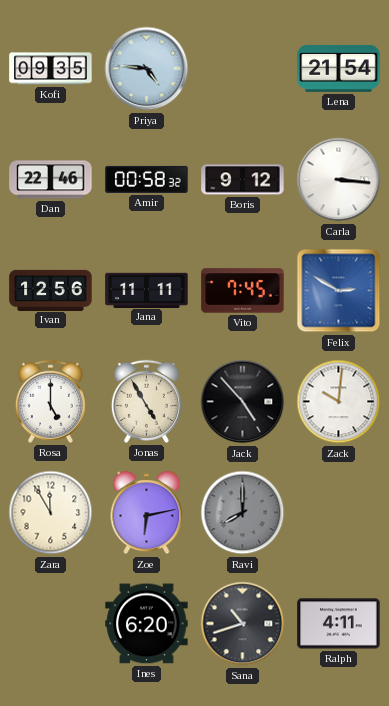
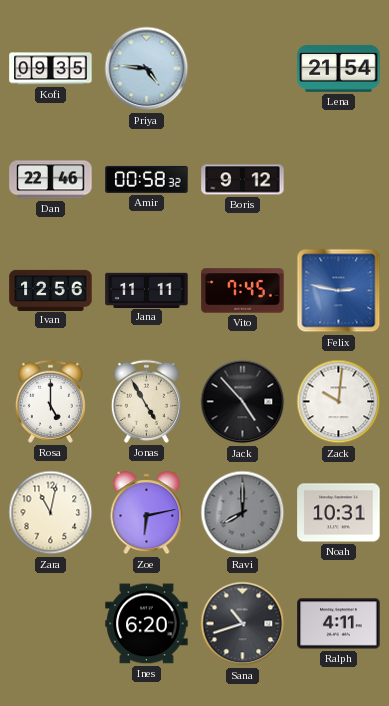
Carla: 3:16 -> none (339, 180)
Felix: 2:50 -> 2:47 (339, 291)
Zara: 11:55 -> 11:02 (51, 513)
Noah: none -> 10:31 (339, 513)
